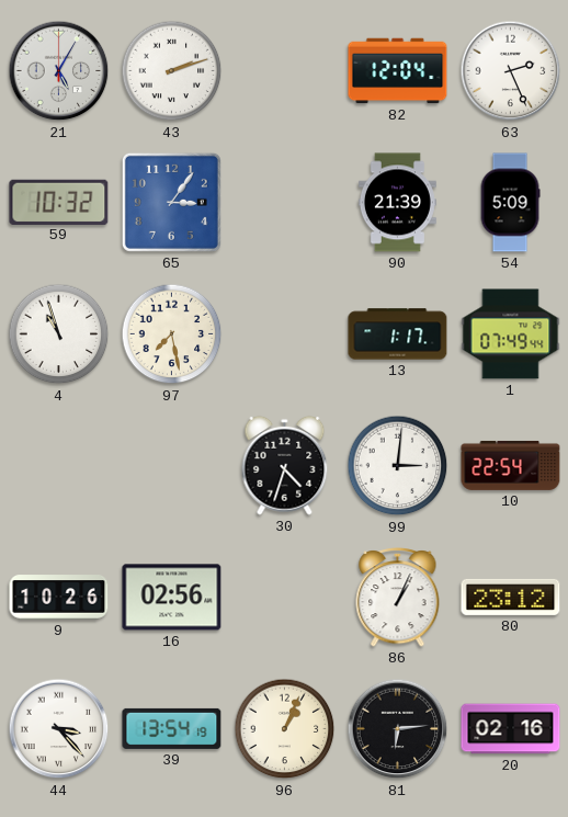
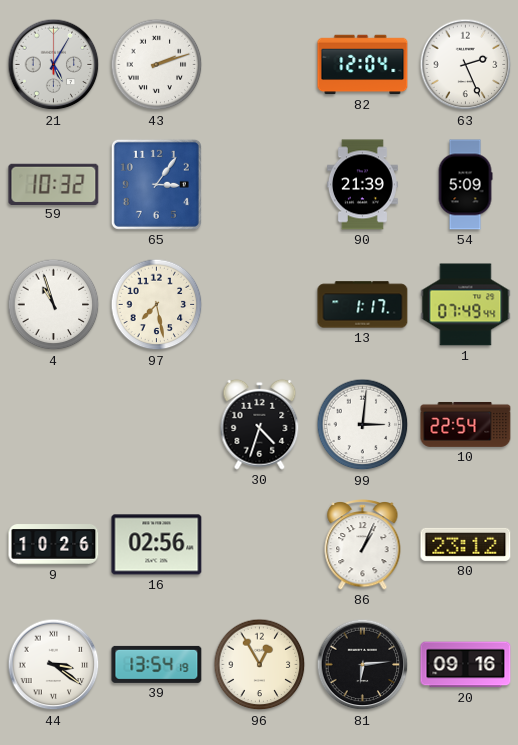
44: 3:23 -> 3:21 (54, 665)
96: 1:04 -> 12:55 (260, 665)
20: 02:16 -> 09:16 (466, 665)
